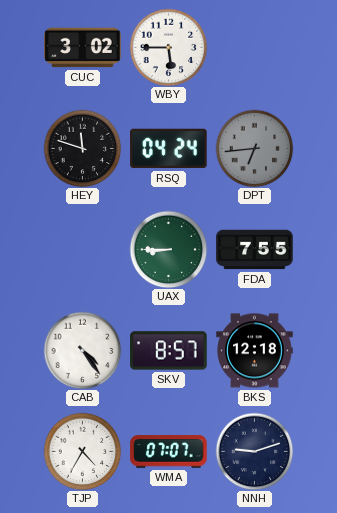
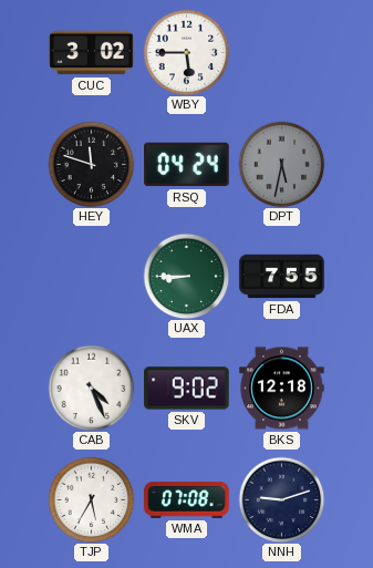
DPT: 6:44 -> 5:32 (281, 164)
CAB: 4:24 -> 4:26 (91, 388)
SKV: 8:57 -> 9:02 (187, 389)
TJP: 4:35 -> 5:35 (91, 499)
WMA: 07:07 -> 07:08 (187, 500)
